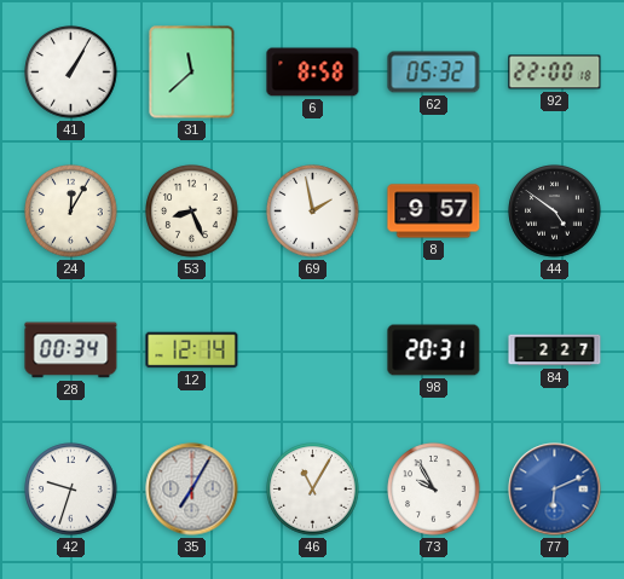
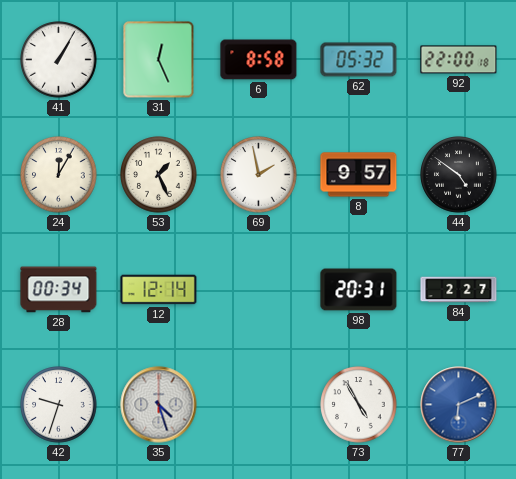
31: 11:38 -> 12:26 (159, 60)
53: 8:26 -> 1:26 (159, 175)
35: 7:05 -> 4:27 (159, 405)
46: 11:05 -> none (313, 490)
73: 9:55 -> 4:55 (359, 405)
